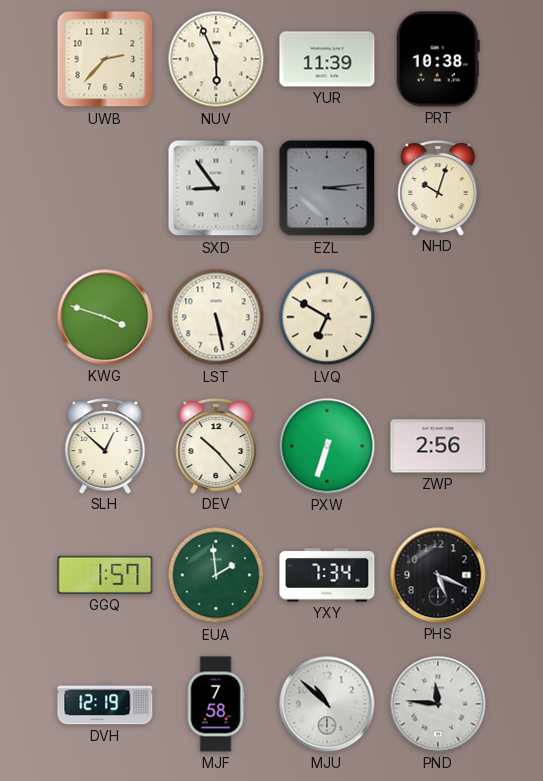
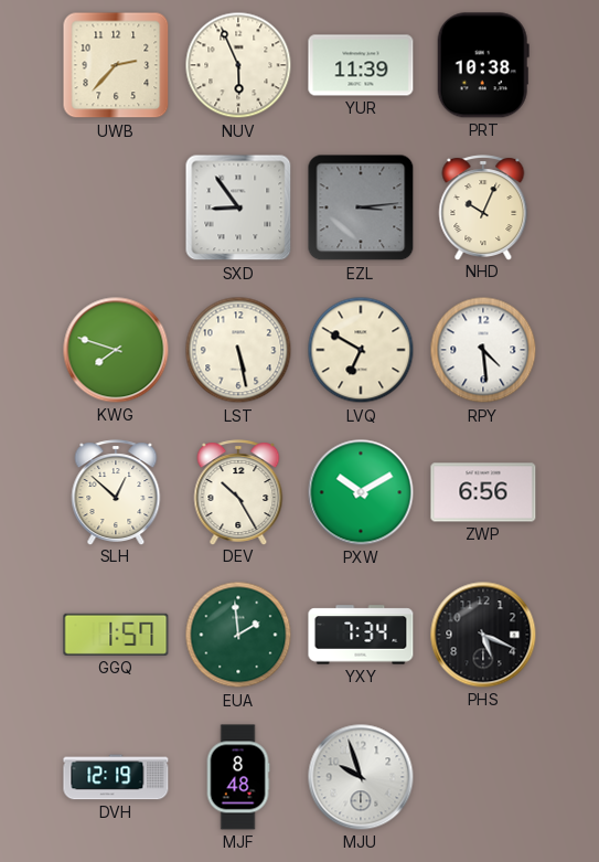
NHD: 10:03 -> 10:04 (483, 207)
KWG: 3:48 -> 7:48 (116, 350)
RPY: none -> 4:29 (483, 350)
DEV: 10:23 -> 10:25 (238, 492)
PXW: 6:33 -> 10:10 (361, 492)
ZWP: 2:56 -> 6:56 (483, 492)
MJF: 7:58 -> 8:48 (238, 777)
MJU: 10:52 -> 9:57 (361, 777)
PND: 11:46 -> none (438, 704)
